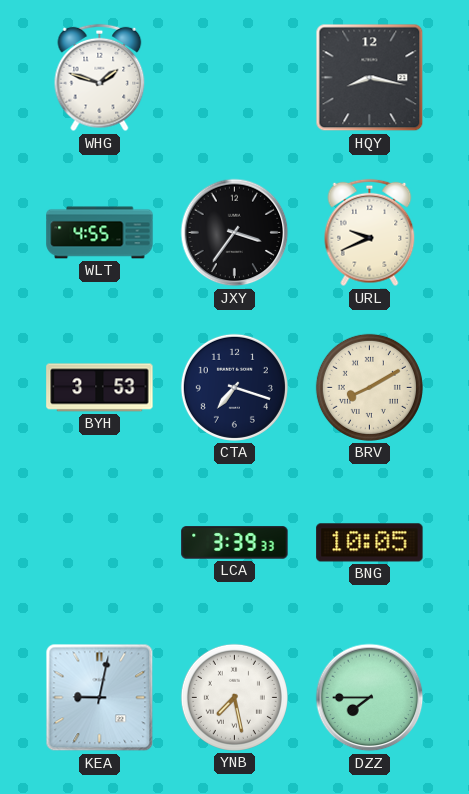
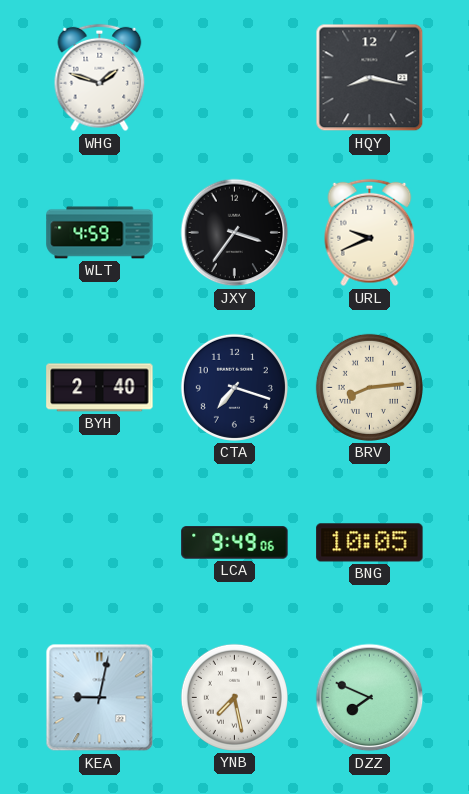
WLT: 4:55 -> 4:59 (100, 233)
BYH: 3:53 -> 2:40 (100, 388)
BRV: 8:10 -> 8:14 (369, 387)
LCA: 3:39 -> 9:49 (235, 543)
DZZ: 7:45 -> 7:49 (370, 698)
